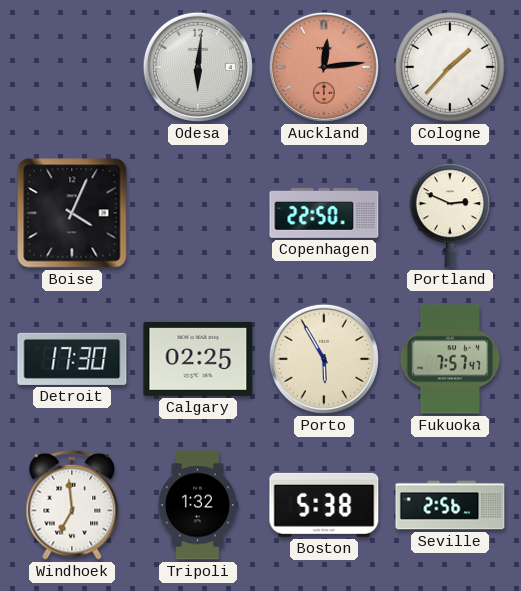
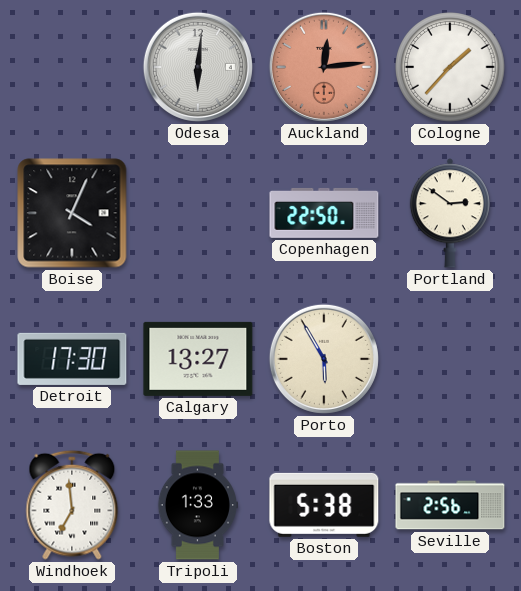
Portland: 2:49 -> 2:51 (450, 213)
Calgary: 02:25 -> 13:27 (198, 359)
Fukuoka: 7:57 -> none (450, 359)
Tripoli: 1:32 -> 1:33 (197, 505)
